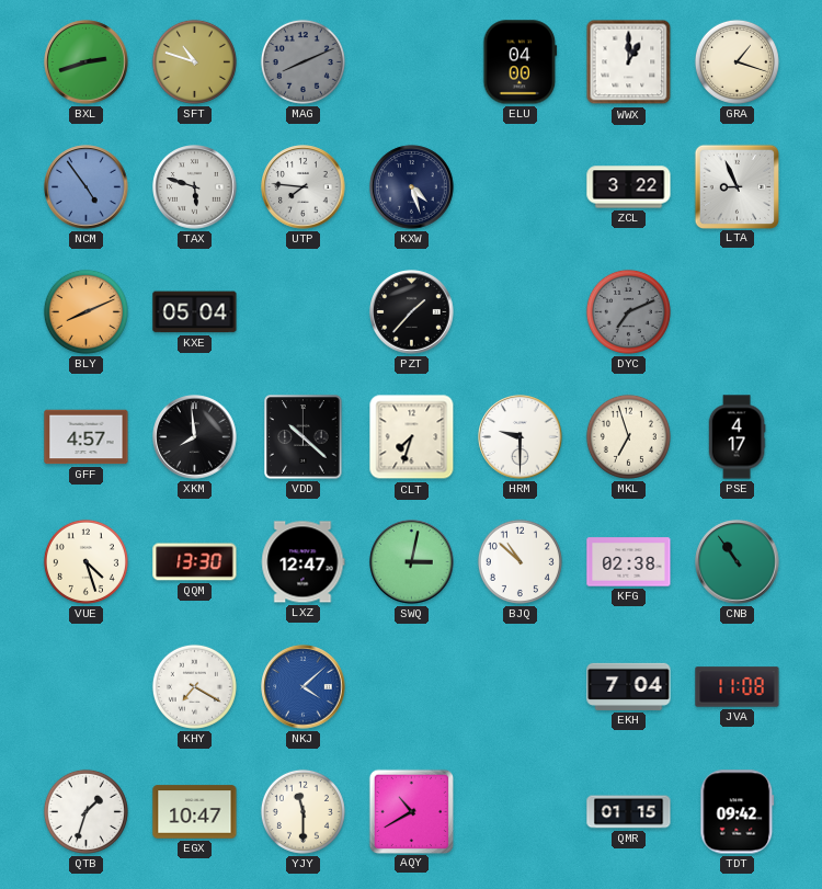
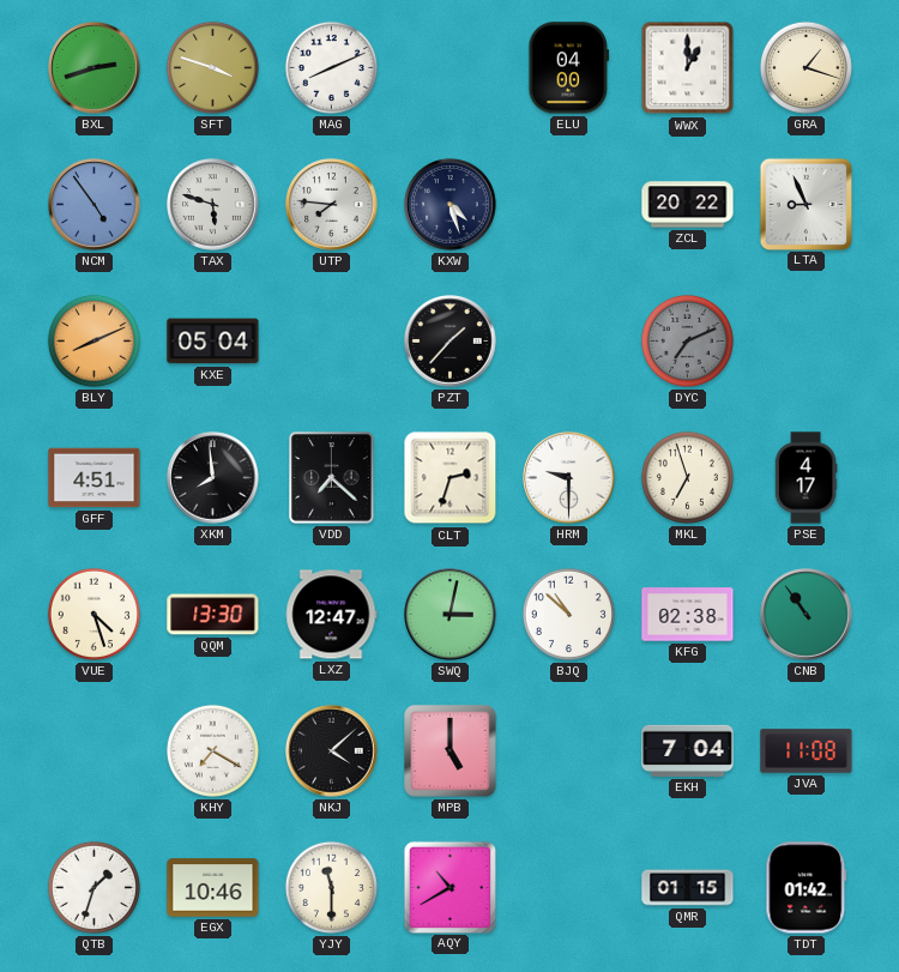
SFT: 10:48 -> 3:48 (212, 67)
MAG dial: grey -> white (331, 67)
ZCL: 3:22 -> 20:22 (688, 205)
GFF: 4:57 -> 4:51 (95, 478)
VDD: 10:22 -> 7:22 (332, 478)
CLT: 7:33 -> 2:33 (451, 478)
NKJ dial: blue -> black (332, 751)
MPB: none -> 5:00 (451, 751)
EGX: 10:47 -> 10:46 (213, 888)
TDT: 09:42 -> 01:42 (807, 888)
